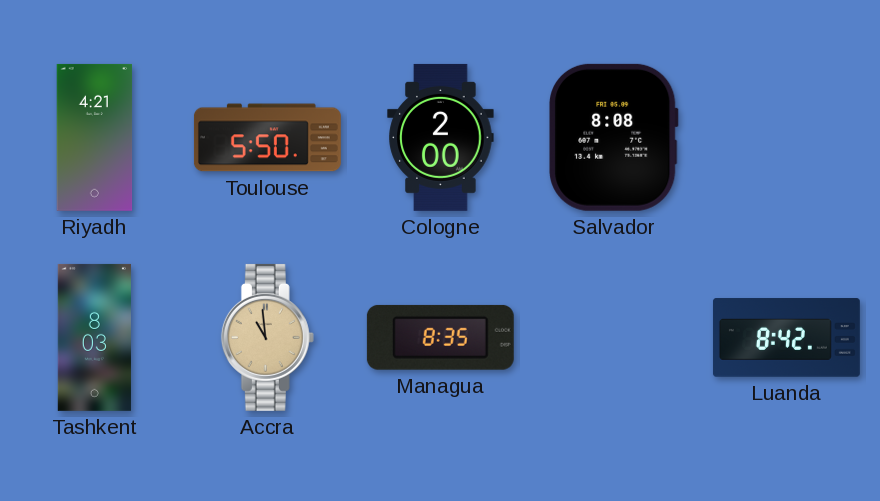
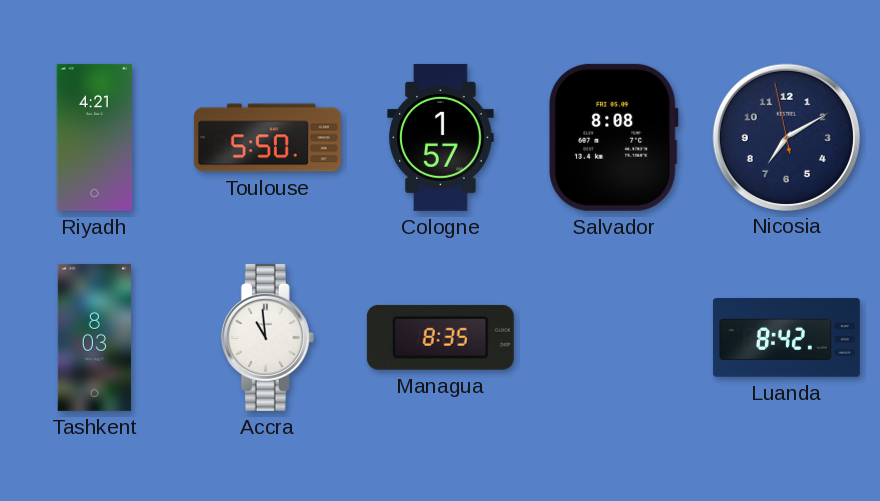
Cologne: 2:00 -> 1:57 (441, 137)
Nicosia: none -> 7:09 (786, 137)
Accra dial: champagne -> white (267, 337)
